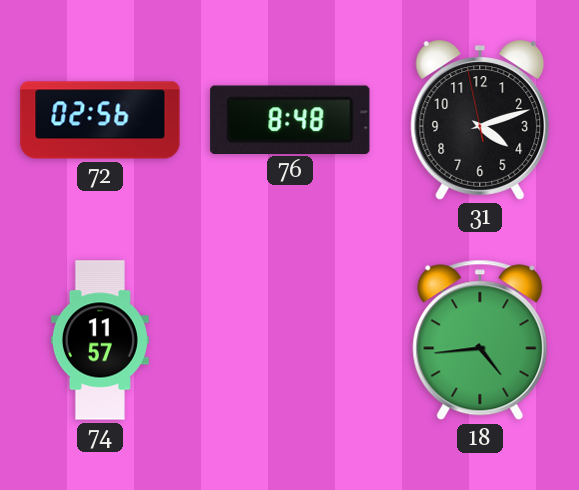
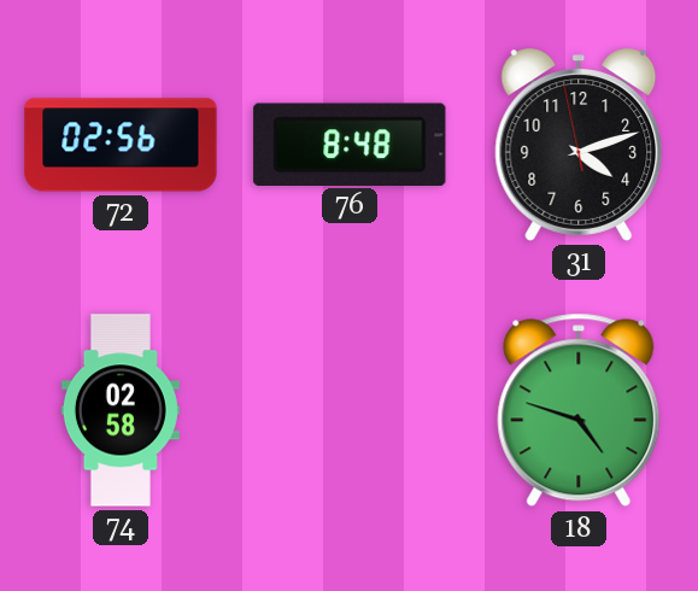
74: 11:57 -> 02:58 (121, 410)
18: 4:44 -> 4:48 (579, 410)
